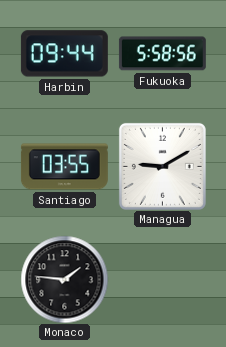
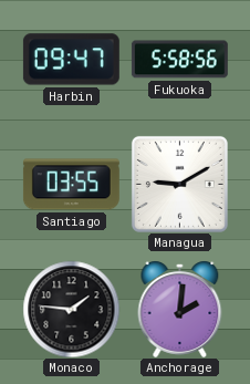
Harbin: 09:44 -> 09:47 (71, 60)
Anchorage: none -> 2:01 (180, 309)
